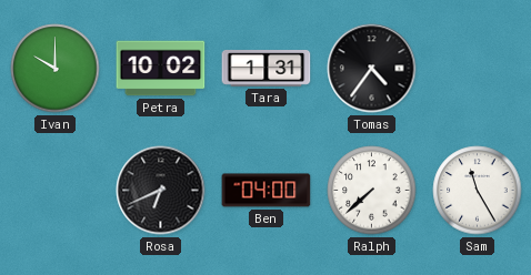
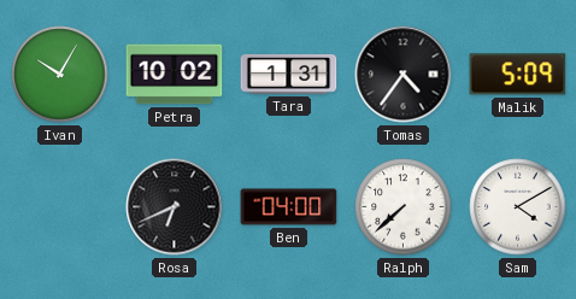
Ivan: 10:00 -> 10:05 (60, 75)
Malik: none -> 5:09 (518, 75)
Sam: 11:25 -> 4:10 (518, 207)
